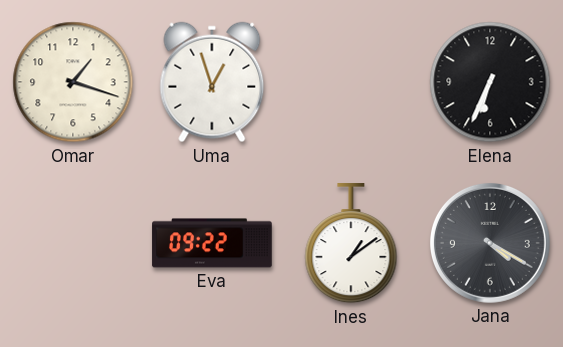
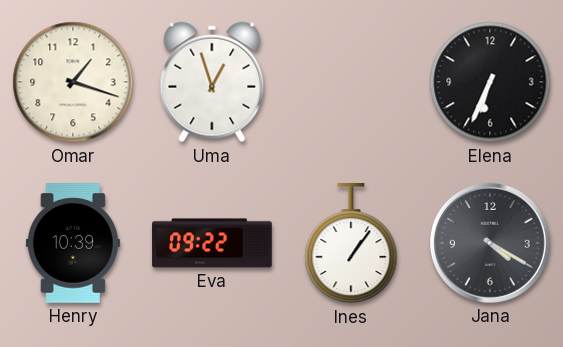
Henry: none -> 10:39 (73, 243)
Ines: 1:09 -> 1:06 (351, 244)
